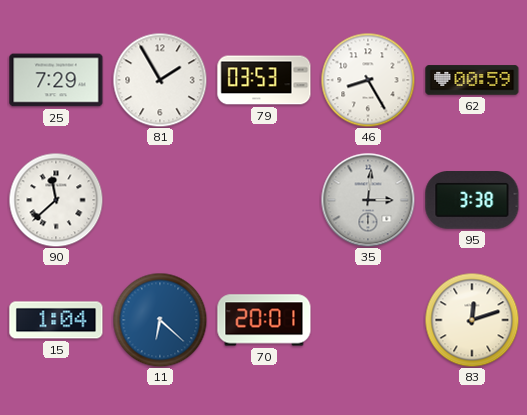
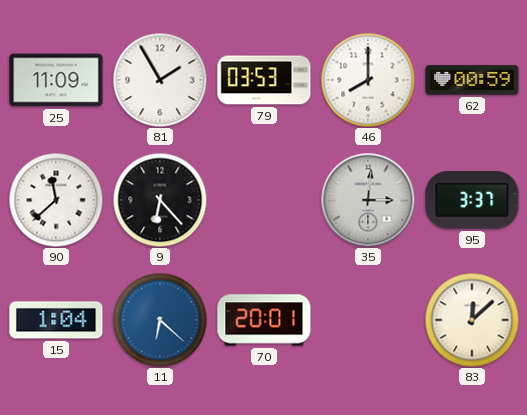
25: 7:29 -> 11:09 (56, 80)
46: 8:25 -> 8:00 (368, 80)
9: none -> 6:23 (160, 200)
95: 3:38 -> 3:37 (472, 201)
83: 12:12 -> 12:08 (472, 320)
